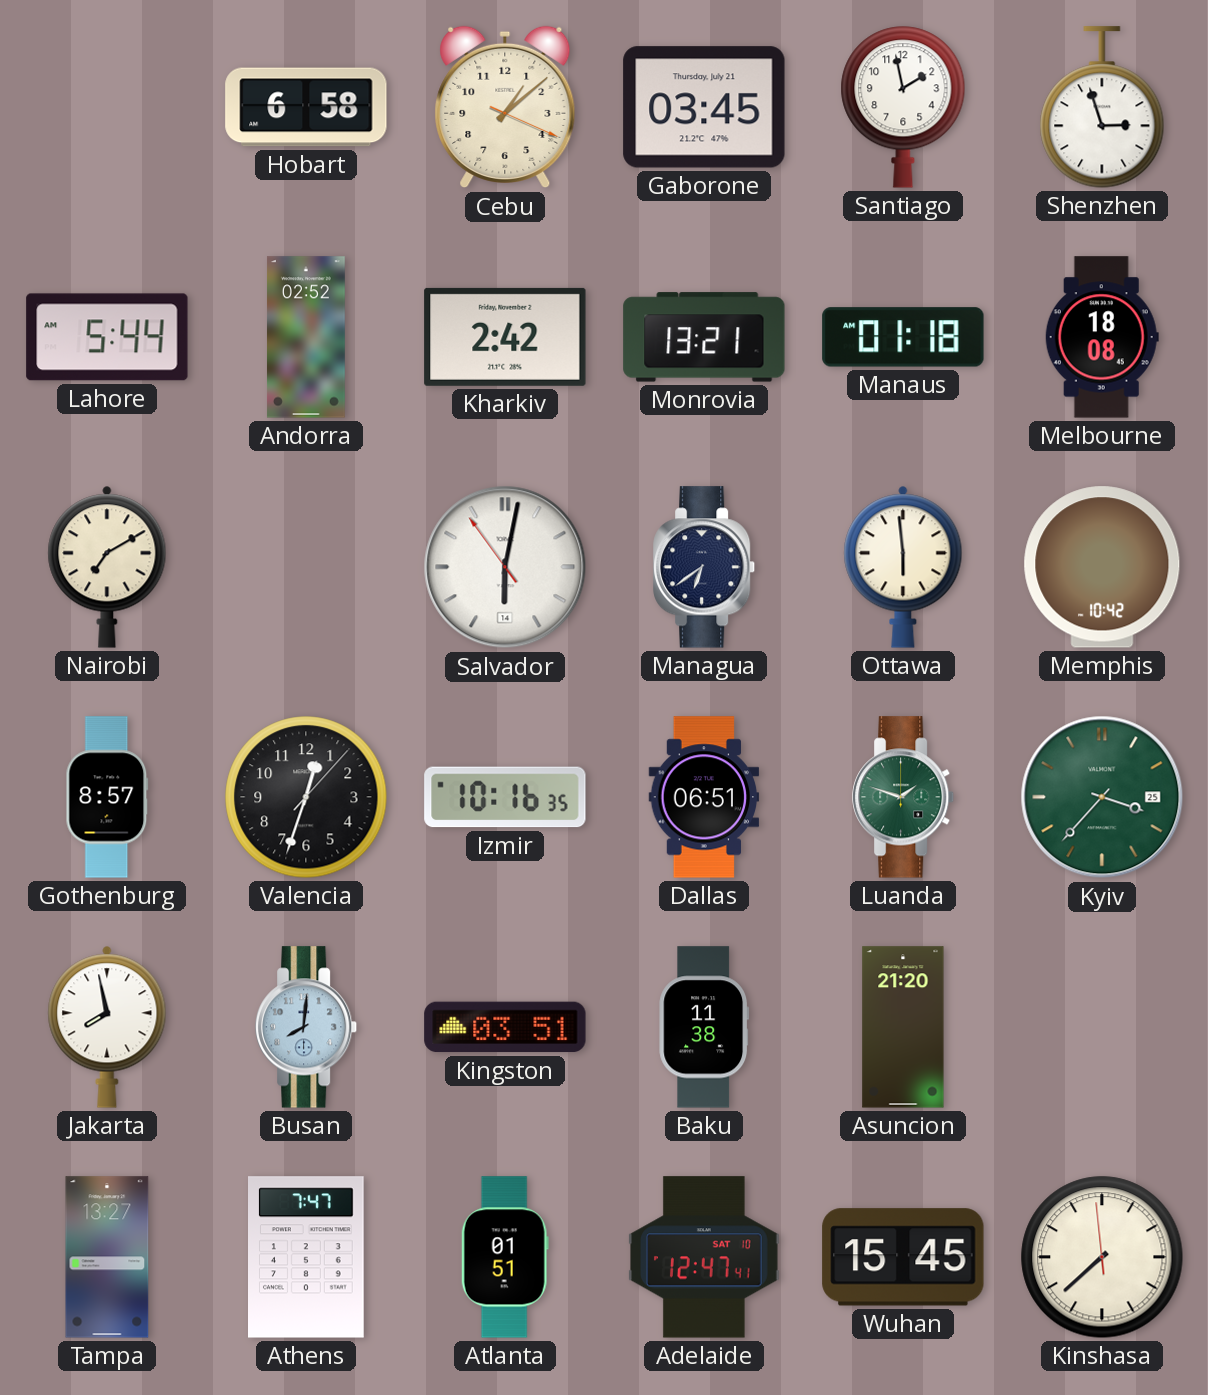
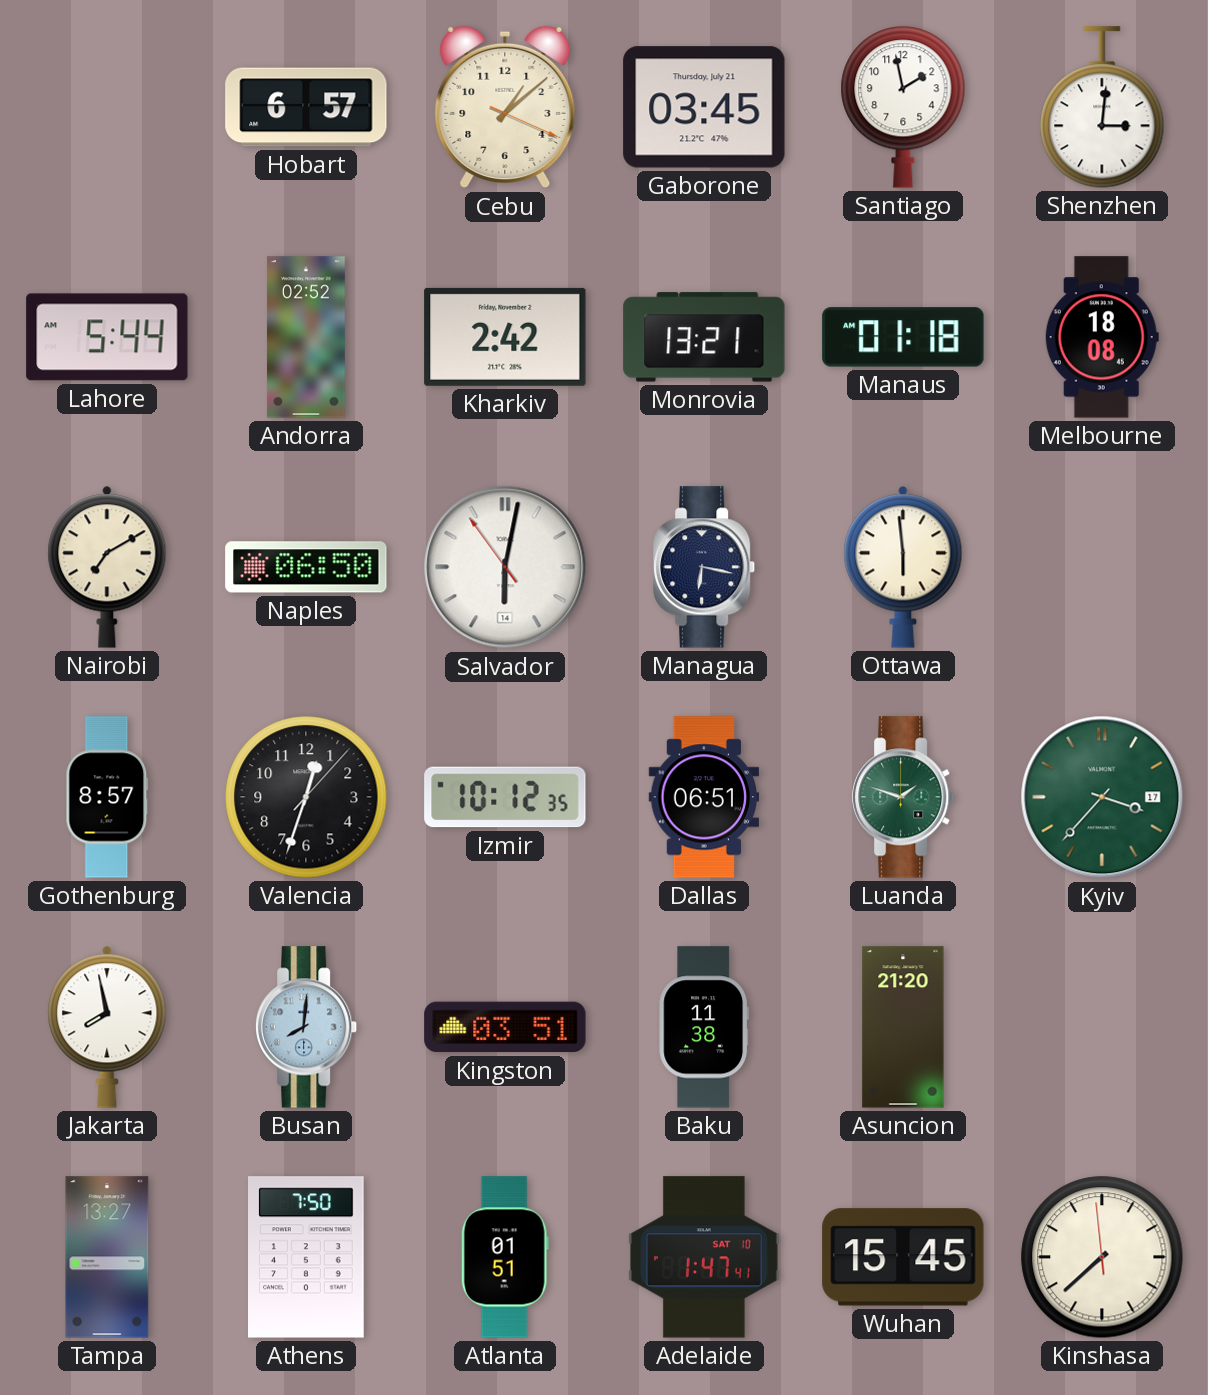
Hobart: 6:58 -> 6:57 (306, 107)
Shenzhen: 2:57 -> 3:01 (1102, 107)
Naples: none -> 06:50 (306, 567)
Managua: 6:39 -> 6:17 (705, 567)
Memphis: 10:42 -> none (1102, 567)
Izmir: 10:16 -> 10:12 (505, 797)
Kyiv date: 25 -> 17 (1102, 797)
Athens: 7:47 -> 7:50 (307, 1257)
Adelaide: 12:47 -> 1:47 (704, 1257)
